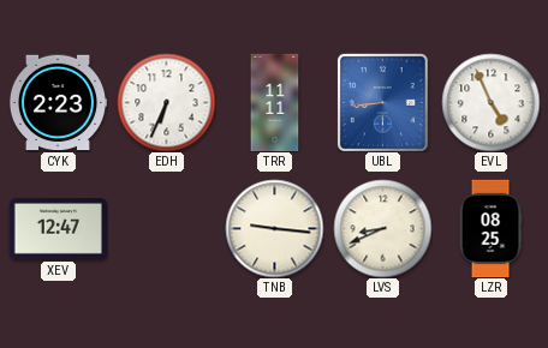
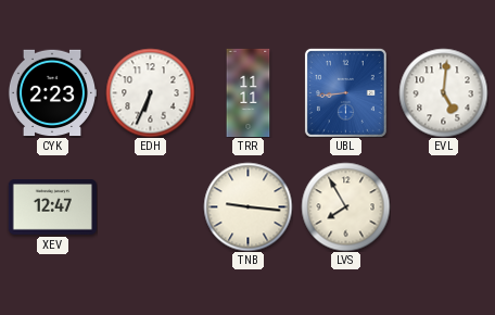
EVL: 4:56 -> 5:01 (443, 92)
LVS: 8:41 -> 7:55 (345, 206)
LZR: 08:25 -> none (490, 228)
